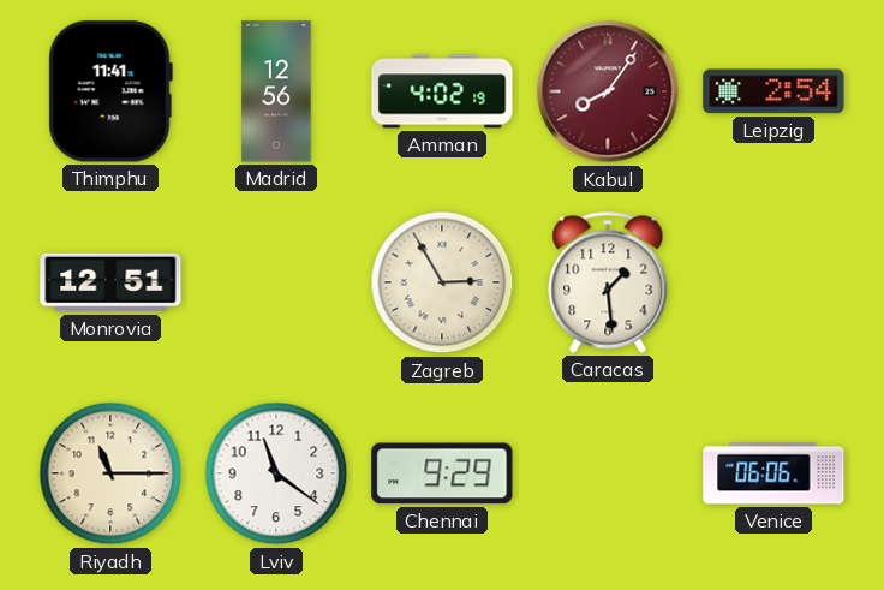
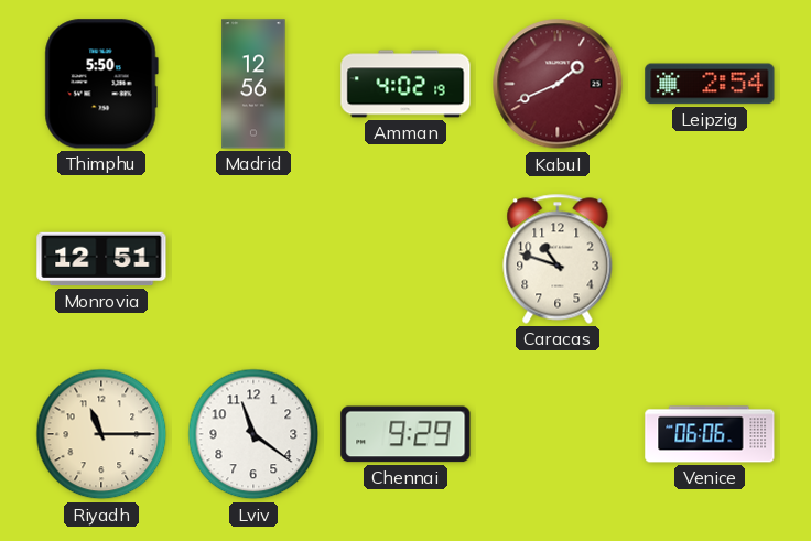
Thimphu: 11:41 -> 5:50 (101, 84)
Kabul: 8:06 -> 1:41 (558, 84)
Zagreb: 2:55 -> none (442, 282)
Caracas: 1:29 -> 10:48 (558, 259)
